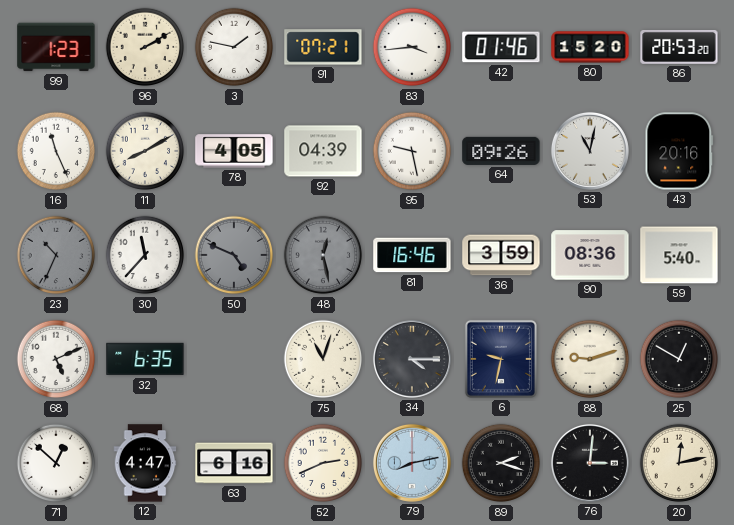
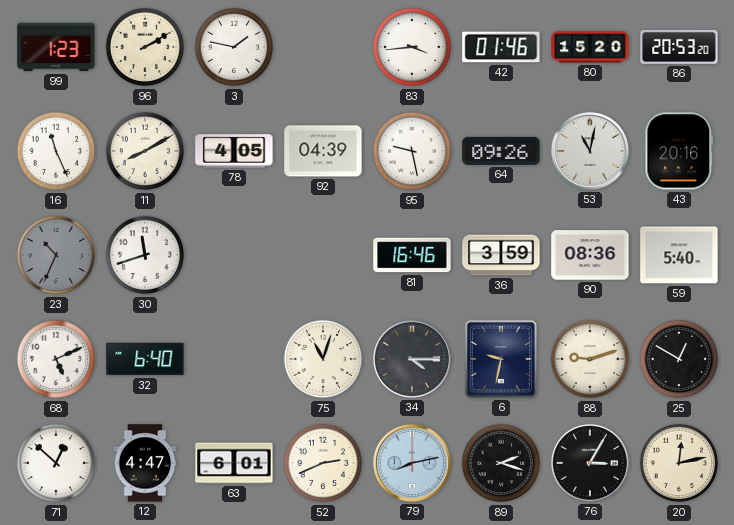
91: 07:21 -> none (323, 47)
30: 11:37 -> 11:42 (145, 255)
50: 4:49 -> none (234, 255)
48: 12:28 -> none (323, 255)
32: 6:35 -> 6:40 (145, 359)
63: 6:16 -> 6:01 (234, 463)
76: 3:01 -> 3:05 (590, 463)
